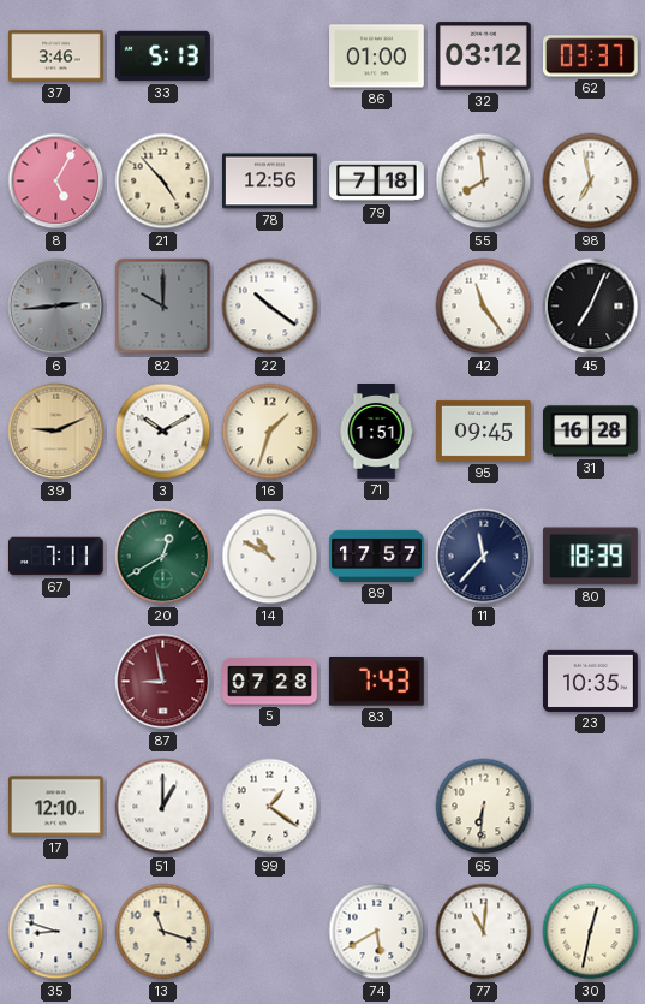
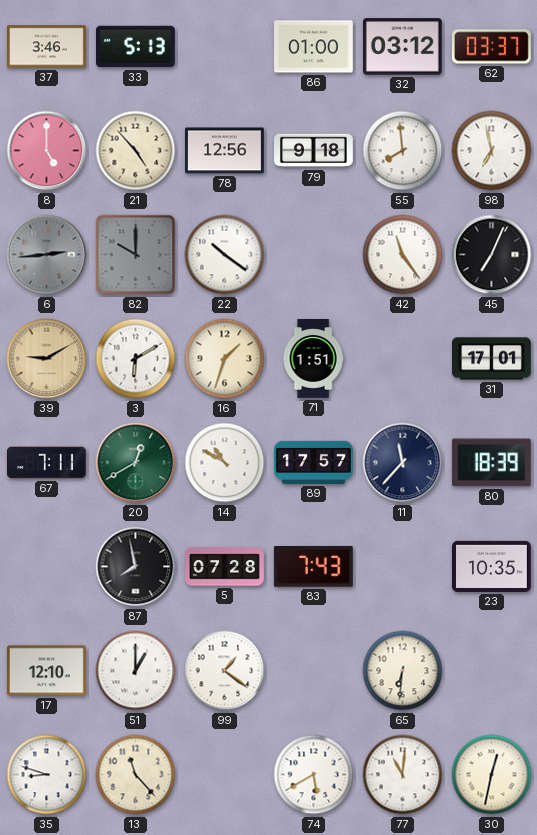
8: 5:05 -> 5:00 (47, 151)
79: 7:18 -> 9:18 (314, 151)
39: 9:11 -> 9:10 (47, 359)
3: 10:10 -> 6:10 (136, 359)
95: 09:45 -> none (484, 430)
31: 16:28 -> 17:01 (492, 359)
87: 8:58 -> 7:58 (136, 567)
87 dial: burgundy -> black (136, 567)
13: 11:18 -> 11:23 (136, 775)
